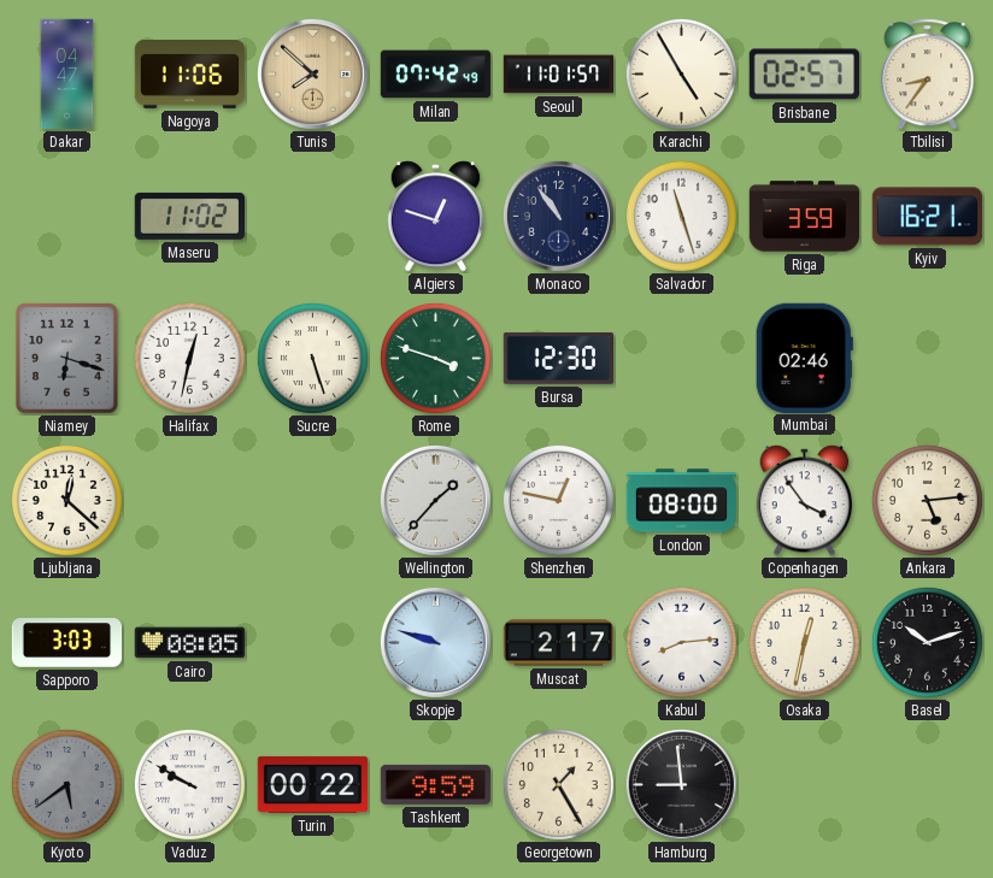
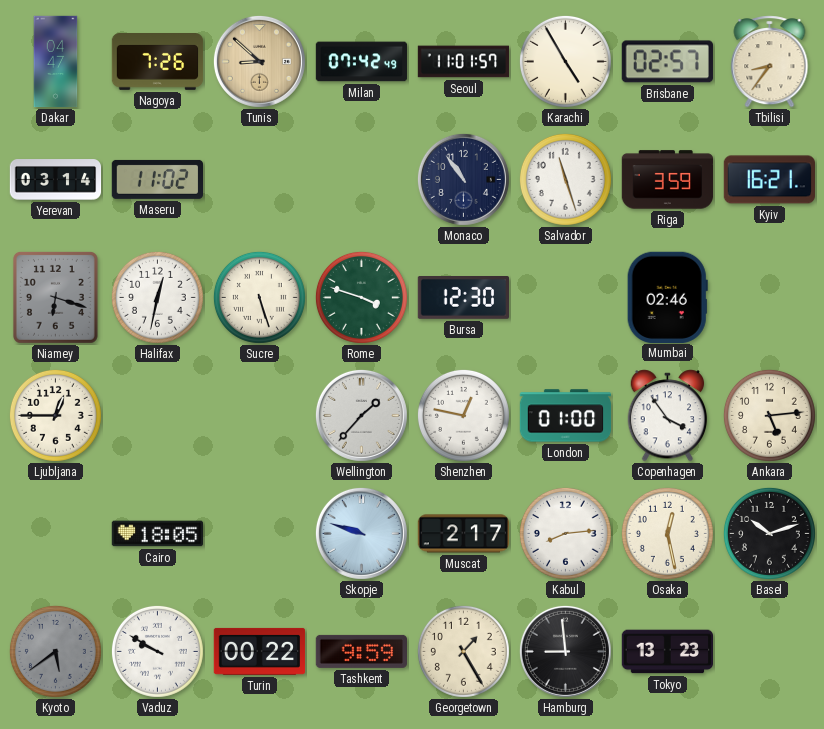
Nagoya: 11:06 -> 7:26 (158, 62)
Tunis: 7:52 -> 8:52 (259, 61)
Yerevan: none -> 03:14 (56, 180)
Algiers: 12:48 -> none (436, 217)
Ljubljana: 12:22 -> 12:45 (55, 415)
London: 08:00 -> 01:00 (566, 416)
Sapporo: 3:03 -> none (67, 643)
Cairo: 08:05 -> 18:05 (158, 534)
Osaka: 12:32 -> 12:28 (667, 533)
Tokyo: none -> 13:23 (667, 652)
